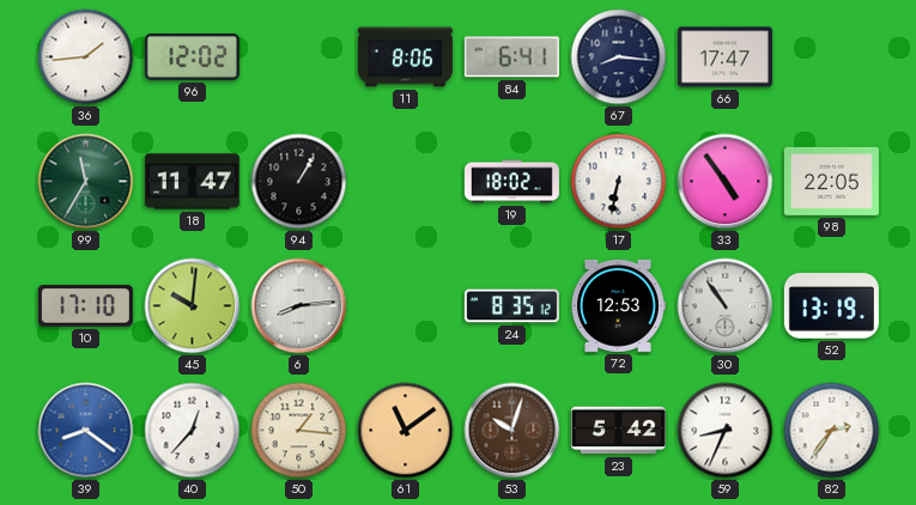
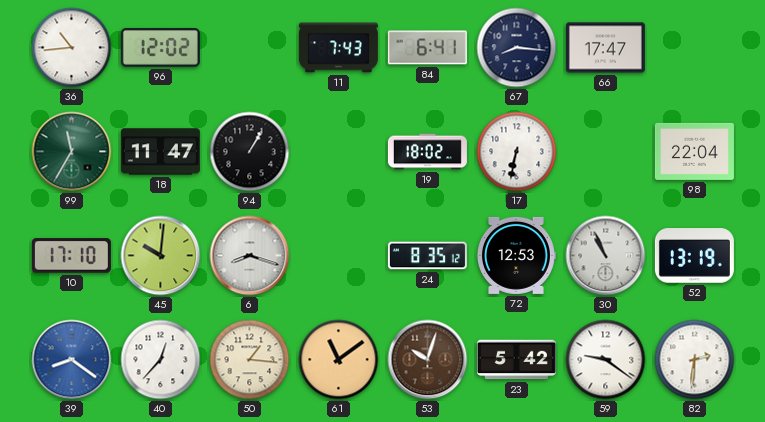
36: 1:44 -> 10:44 (72, 48)
11: 8:06 -> 7:43 (338, 48)
33: 4:54 -> none (726, 182)
98: 22:05 -> 22:04 (694, 151)
6: 8:14 -> 8:18 (250, 256)
30: 10:54 -> 10:56 (606, 256)
59: 8:34 -> 9:21 (606, 360)
82: 2:36 -> 2:31 (695, 360)
